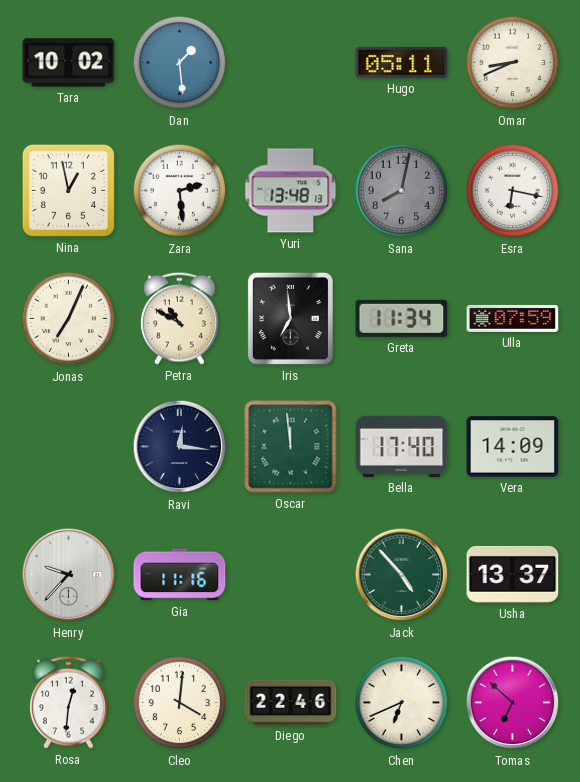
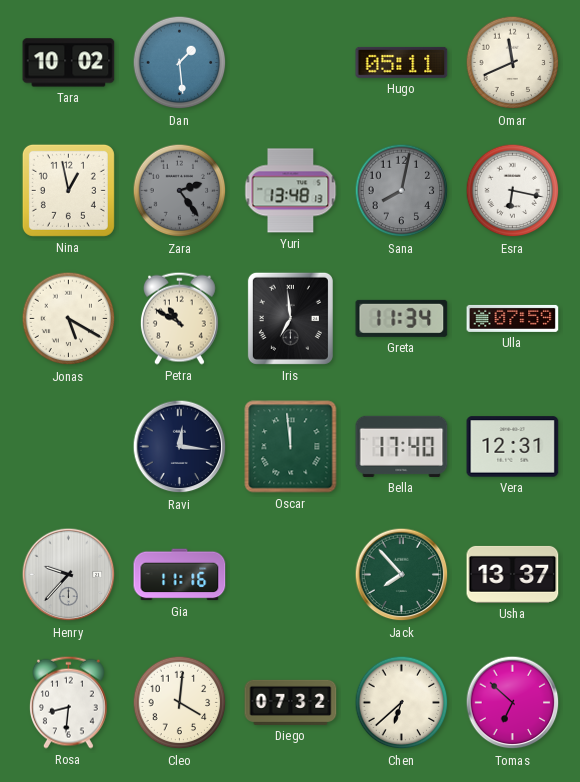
Omar: 8:41 -> 11:41 (513, 63)
Zara: 2:29 -> 2:24 (180, 191)
Zara dial: white -> grey (180, 191)
Jonas: 7:04 -> 5:20 (69, 319)
Vera: 14:09 -> 12:31 (513, 447)
Jack: 4:53 -> 7:53 (402, 575)
Rosa: 12:31 -> 8:31 (68, 702)
Diego: 22:46 -> 07:32 (291, 702)
Chen: 6:41 -> 6:38 (402, 703)
